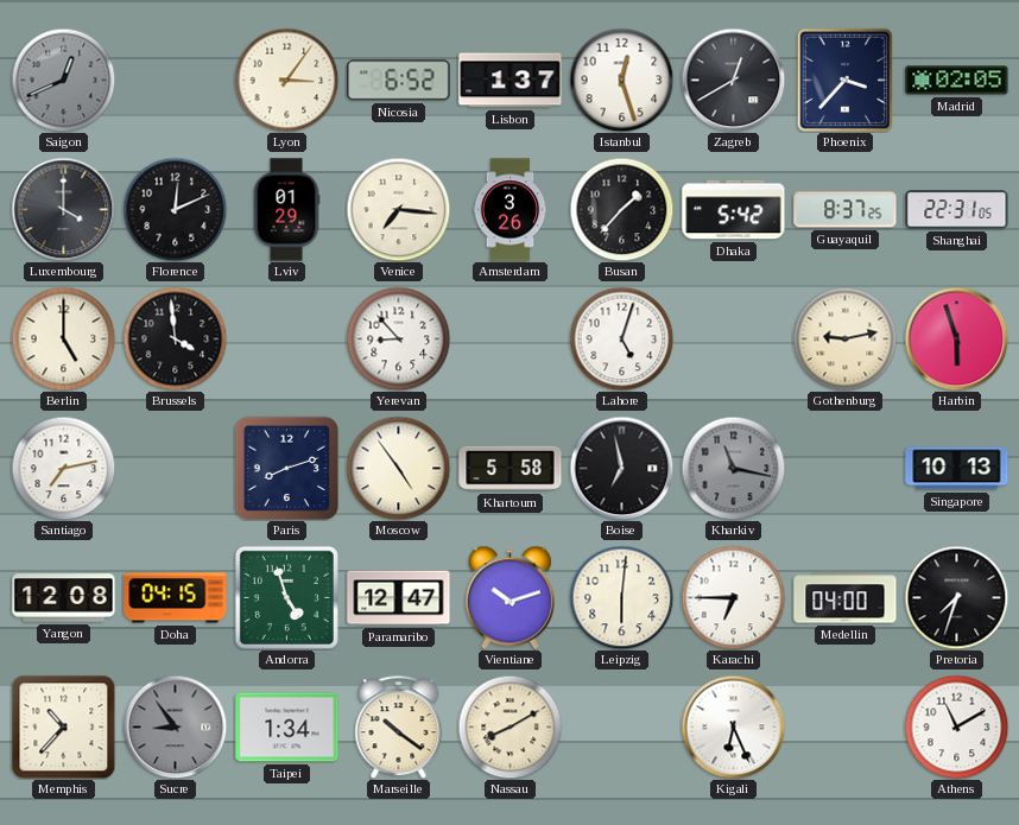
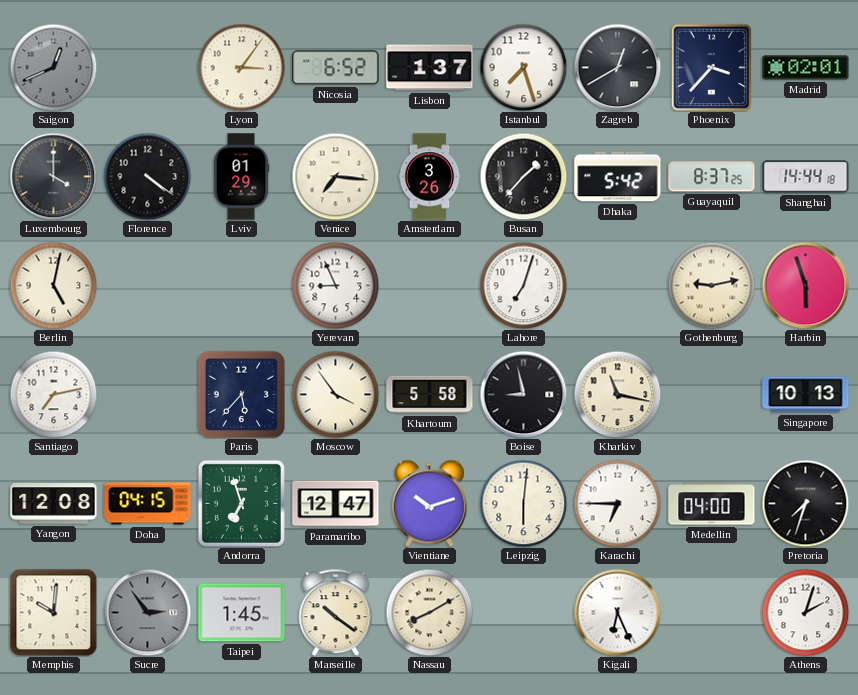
Istanbul: 12:27 -> 7:27 (523, 67)
Madrid: 02:05 -> 02:01 (806, 68)
Florence: 12:11 -> 4:21 (147, 176)
Shanghai: 22:31 -> 14:44 (806, 177)
Berlin: 5:00 -> 5:02 (53, 285)
Brussels: 3:59 -> none (175, 338)
Yerevan: 8:53 -> 8:56 (335, 285)
Lahore: 5:03 -> 7:03 (523, 285)
Paris: 8:12 -> 5:37 (241, 394)
Moscow: 4:54 -> 3:54 (335, 394)
Boise: 6:58 -> 8:58 (523, 394)
Kharkiv dial: grey -> cream (617, 394)
Andorra: 4:57 -> 6:57 (241, 503)
Memphis: 10:37 -> 10:01 (53, 612)
Sucre: 8:54 -> 2:54 (147, 612)
Taipei: 1:34 -> 1:45 (242, 613)
Athens: 11:10 -> 2:03 (805, 612)
